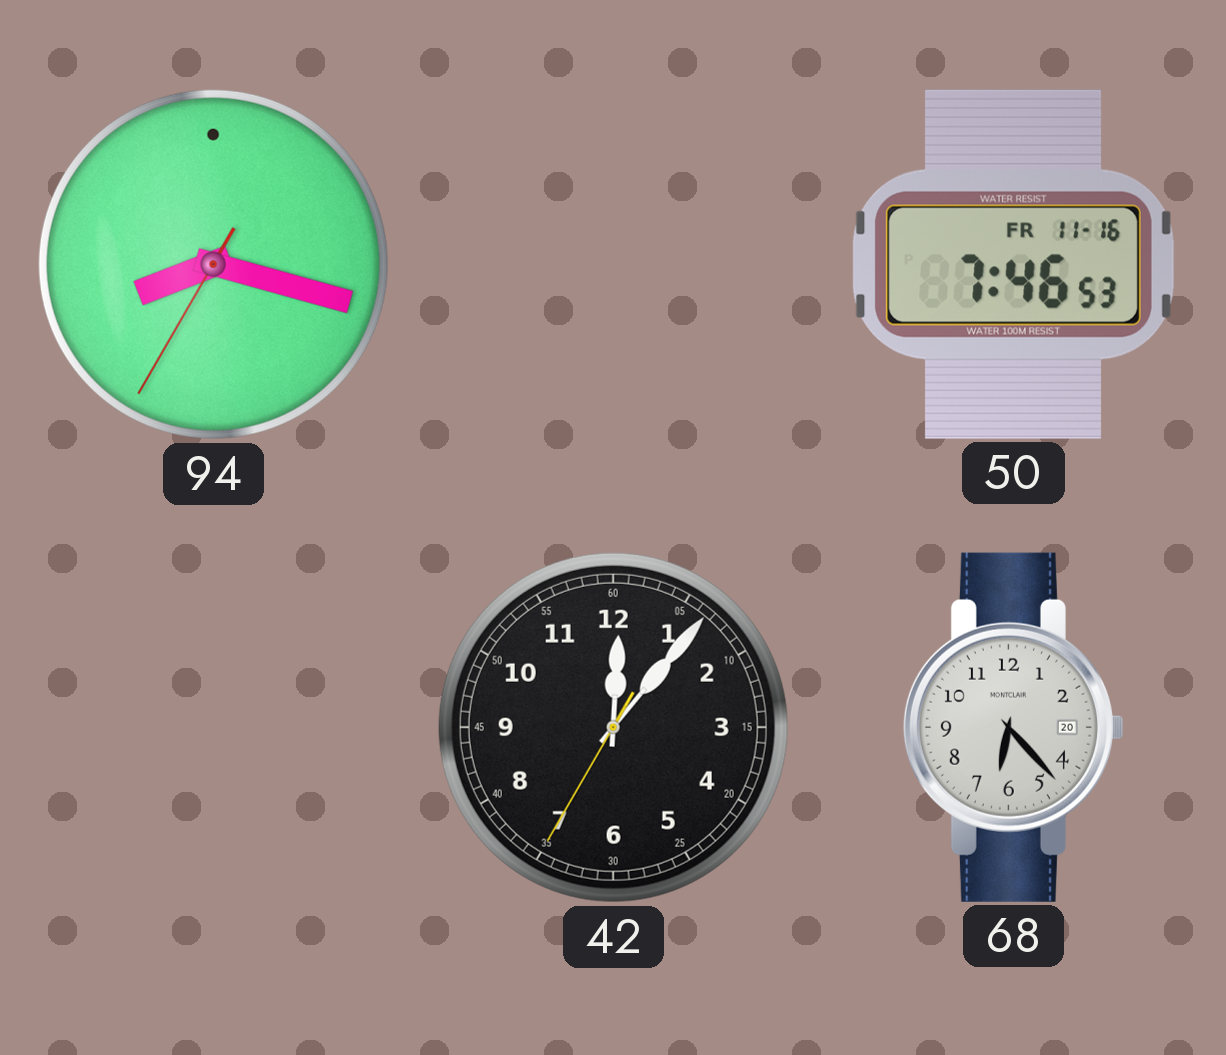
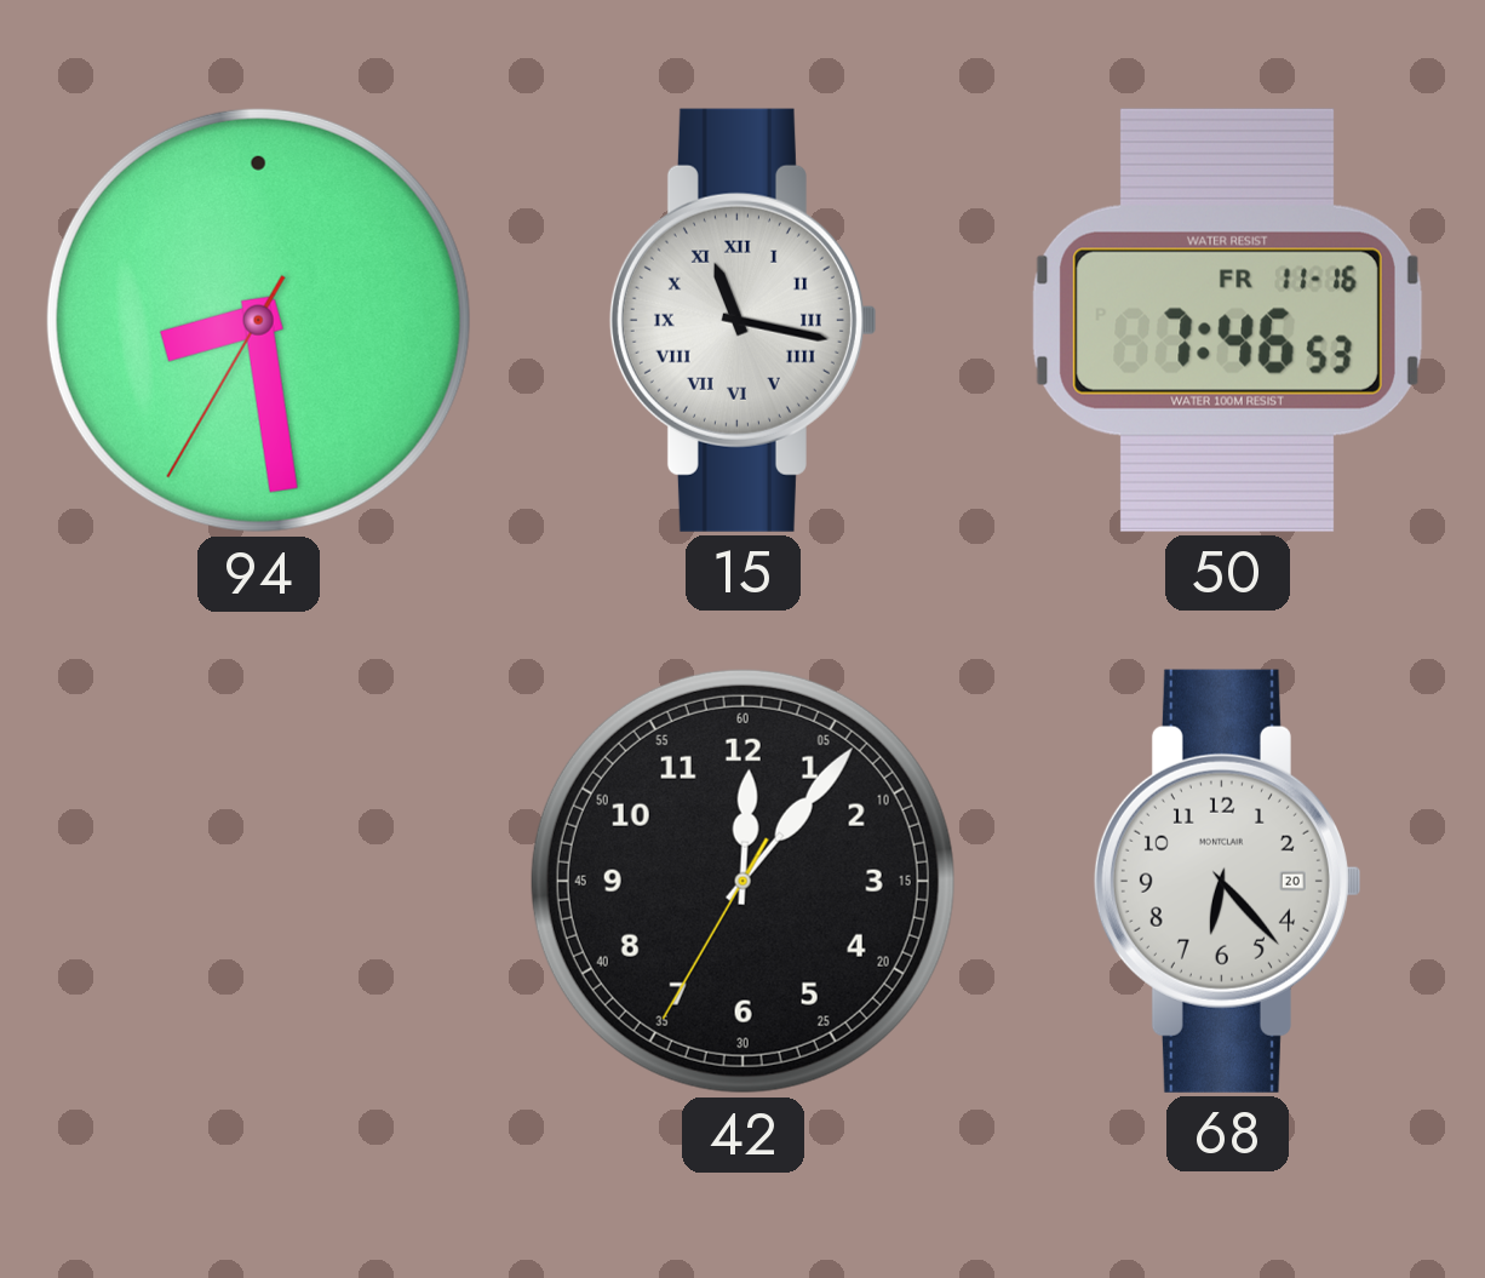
94: 8:17 -> 8:28 (258, 320)
15: none -> 11:17 (742, 320)
